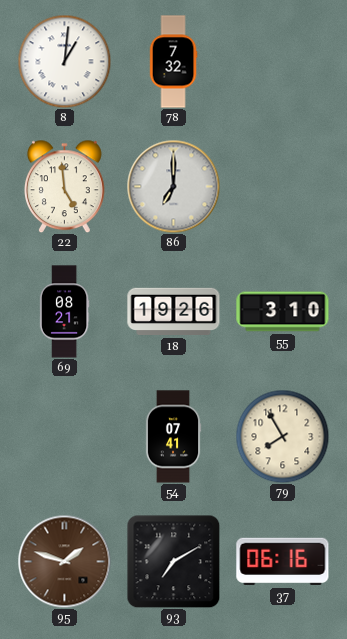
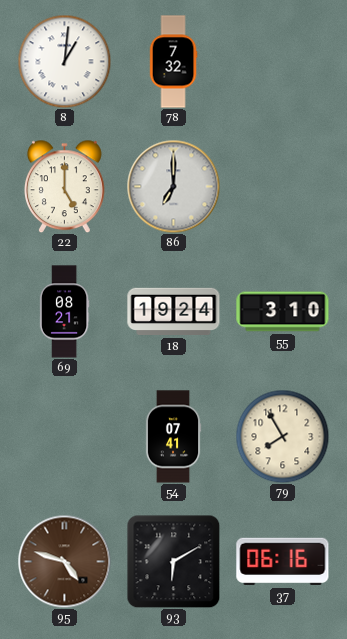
22: 4:59 -> 5:00 (64, 186)
18: 19:26 -> 19:24 (174, 312)
95: 1:48 -> 4:48 (64, 561)
93: 7:10 -> 6:10 (173, 561)
